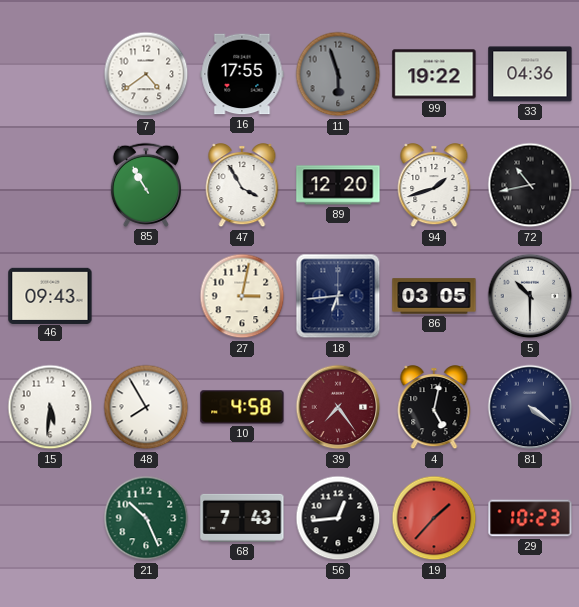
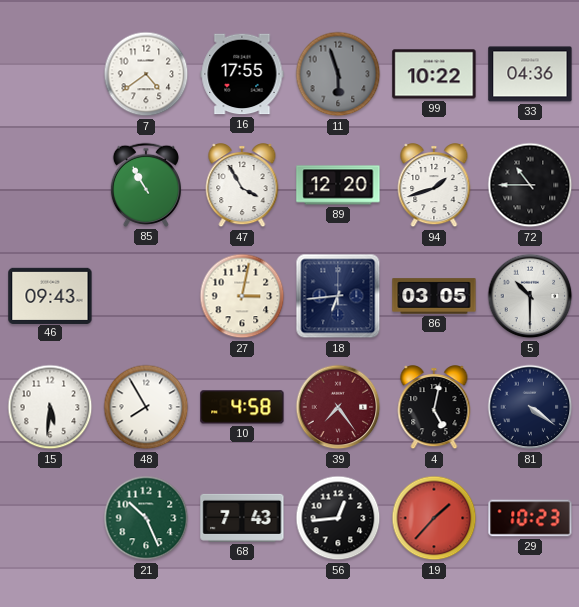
99: 19:22 -> 10:22 (434, 74)
72: 10:43 -> 10:45 (530, 185)
